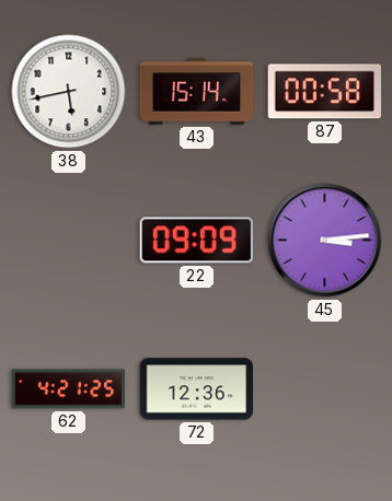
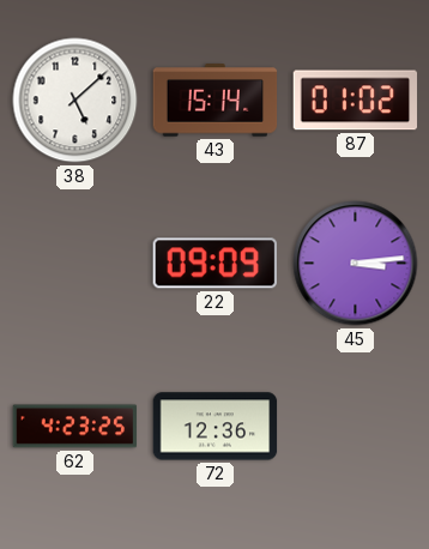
38: 5:43 -> 5:08 (75, 101)
87: 00:58 -> 01:02 (356, 101)
62: 4:21 -> 4:23 (75, 427)
